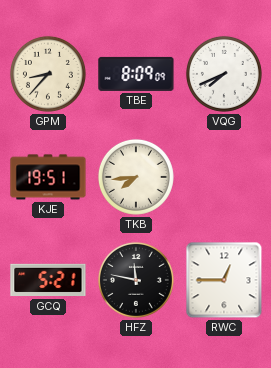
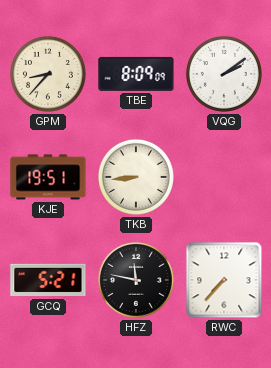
VQG: 7:41 -> 2:09 (224, 74)
TKB: 7:44 -> 8:44 (136, 177)
RWC: 12:45 -> 7:37 (224, 280)
